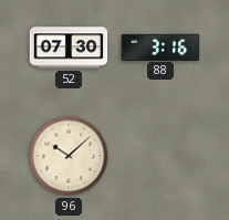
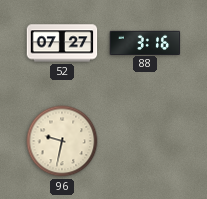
52: 07:30 -> 07:27 (62, 43)
96: 10:08 -> 9:32 (62, 141)
